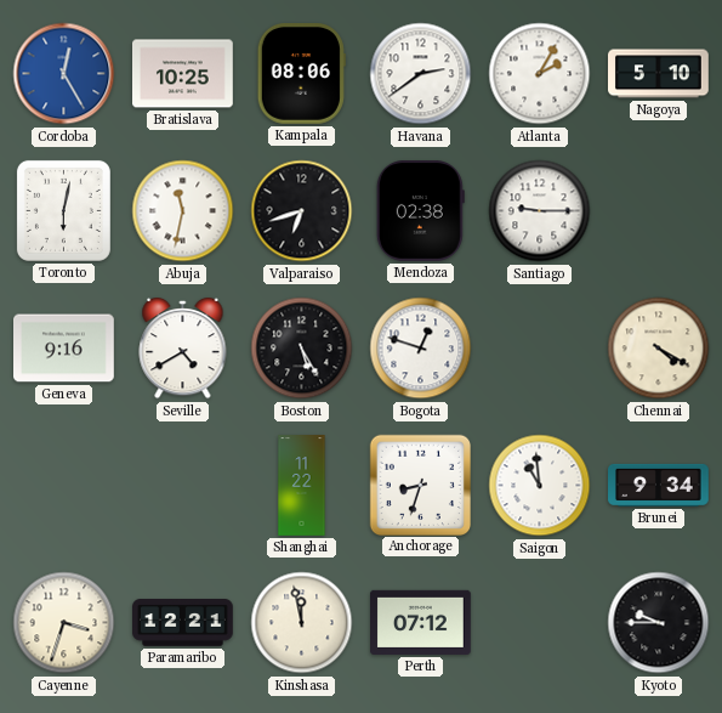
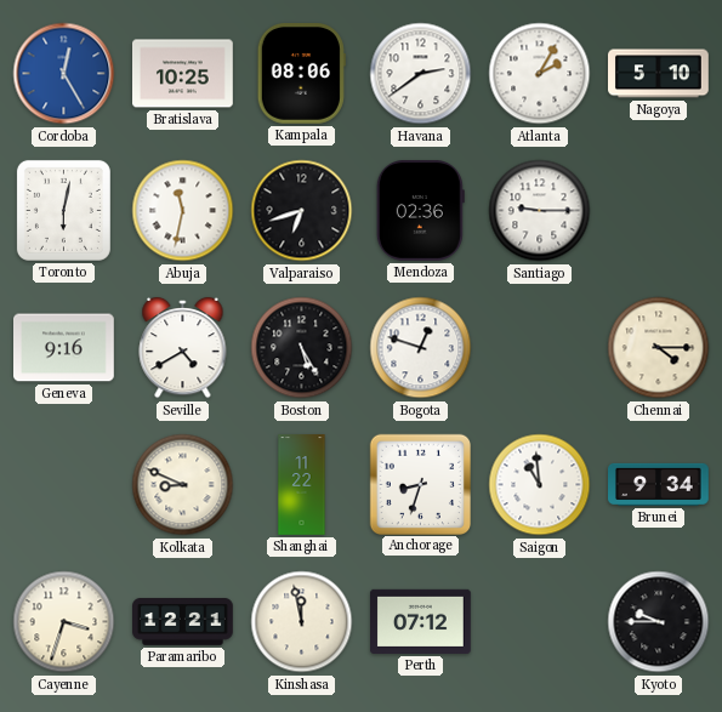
Mendoza: 02:38 -> 02:36 (420, 211)
Chennai: 4:20 -> 4:15 (659, 348)
Kolkata: none -> 8:49 (183, 485)
